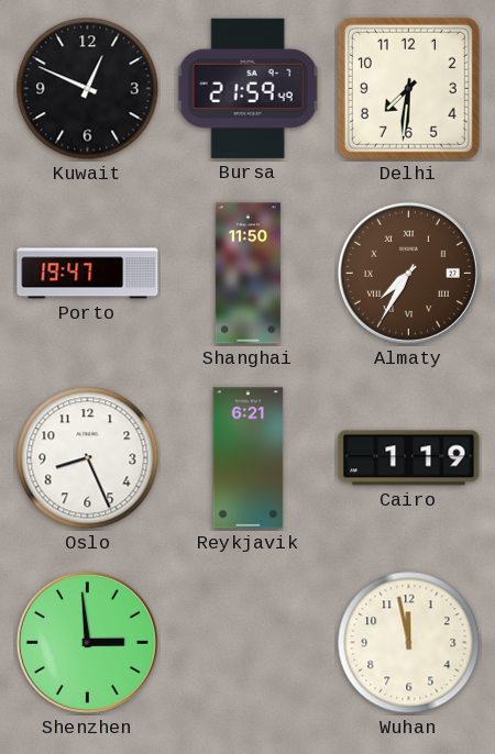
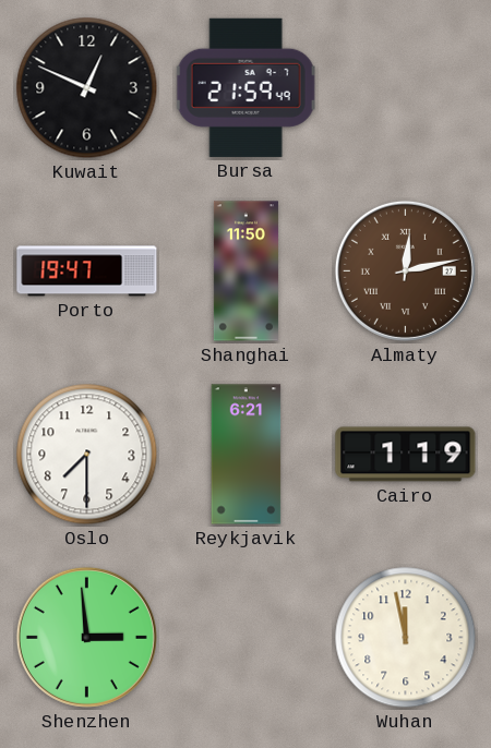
Delhi: 7:31 -> none (408, 88)
Almaty: 7:35 -> 12:13 (405, 270)
Oslo: 8:26 -> 7:30 (87, 455)
